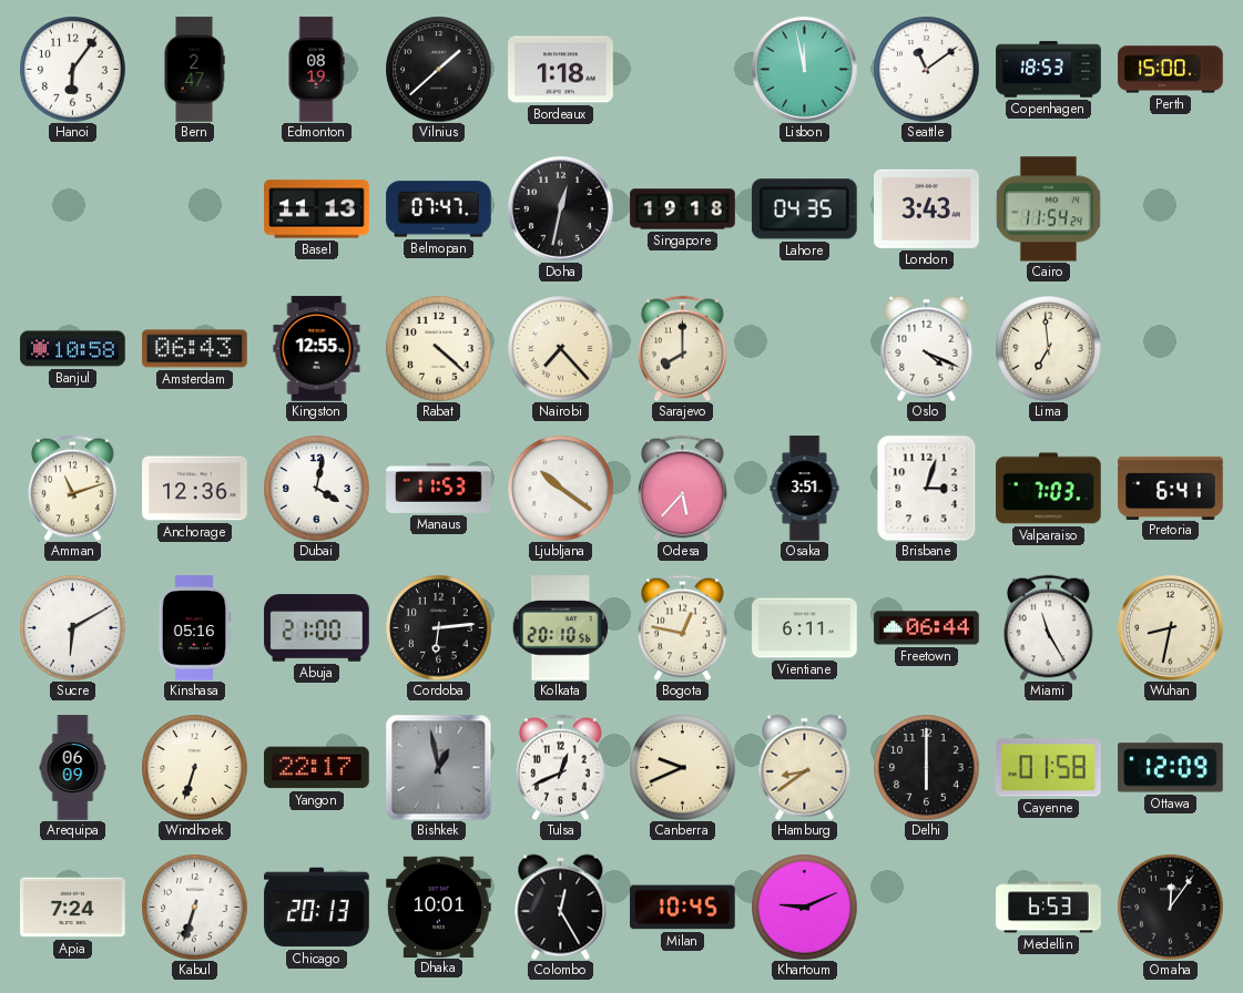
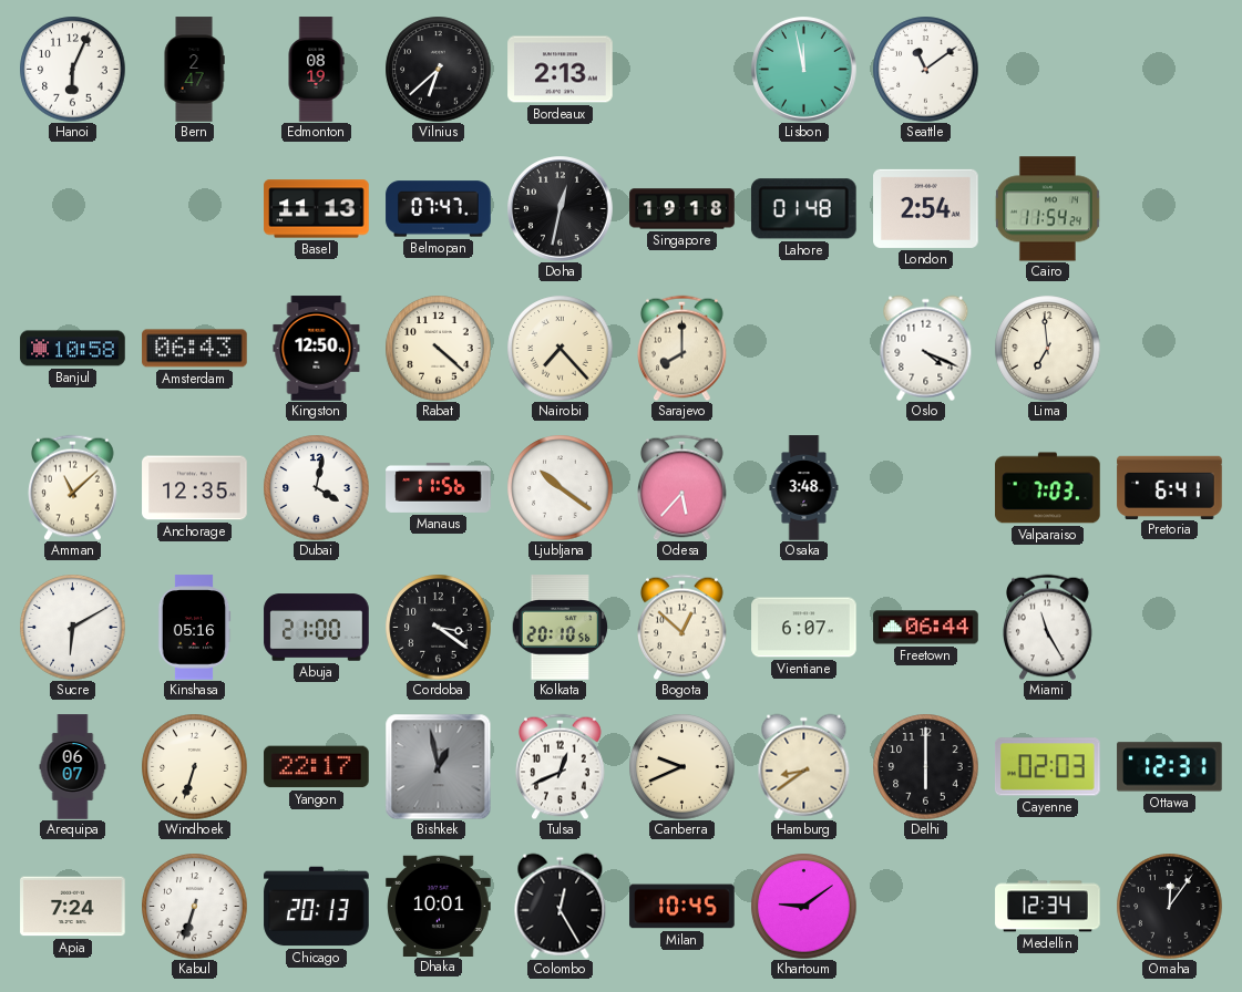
Hanoi: 6:06 -> 6:04 (72, 69)
Vilnius: 1:38 -> 6:38 (438, 69)
Bordeaux: 1:18 -> 2:13 (561, 70)
Copenhagen: 18:53 -> none (1049, 70)
Perth: 15:00 -> none (1171, 70)
Lahore: 04:35 -> 01:48 (803, 209)
London: 3:43 -> 2:54 (926, 208)
Kingston: 12:55 -> 12:50 (317, 349)
Amman: 11:12 -> 11:08 (73, 487)
Anchorage: 12:36 -> 12:35 (195, 488)
Manaus: 11:53 -> 11:56 (439, 487)
Osaka: 3:51 -> 3:48 (804, 488)
Brisbane: 3:03 -> none (927, 488)
Cordoba: 6:14 -> 3:21 (438, 627)
Bogota: 12:47 -> 12:52 (682, 627)
Vientiane: 6:11 -> 6:07 (804, 628)
Wuhan: 8:32 -> none (1171, 628)
Arequipa: 06:09 -> 06:07 (73, 767)
Cayenne: 01:58 -> 02:03 (1048, 767)
Ottawa: 12:09 -> 12:31 (1170, 767)
Khartoum: 9:11 -> 9:09 (803, 906)
Medellin: 6:53 -> 12:34 (1048, 907)
